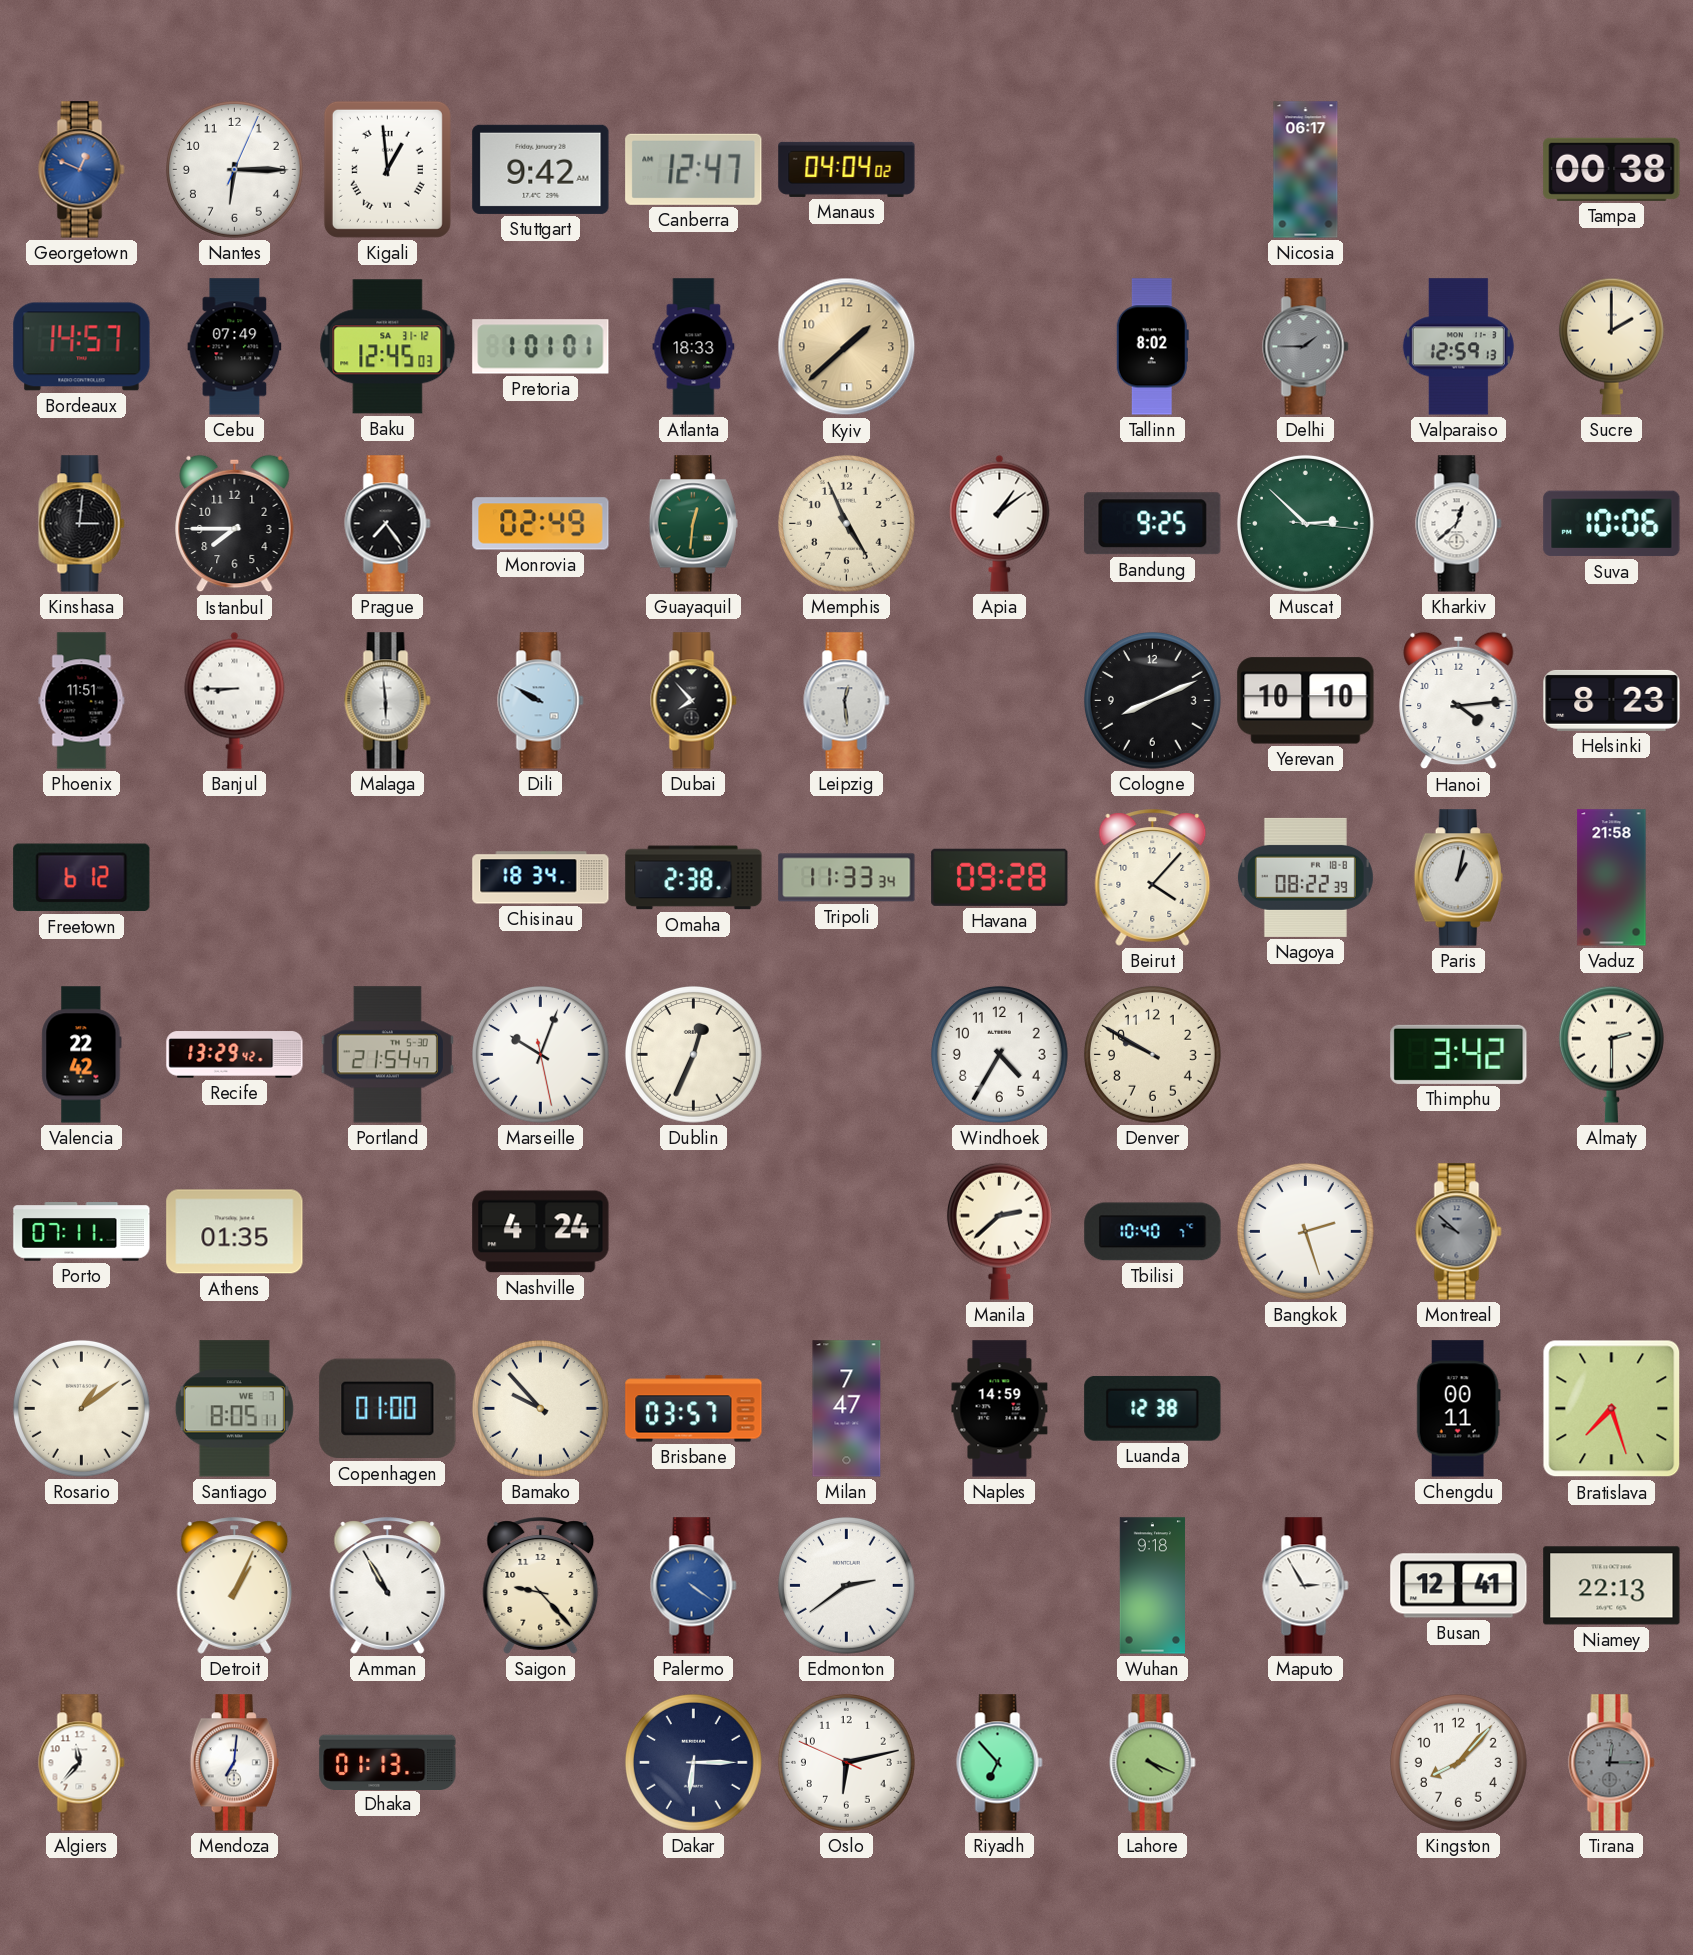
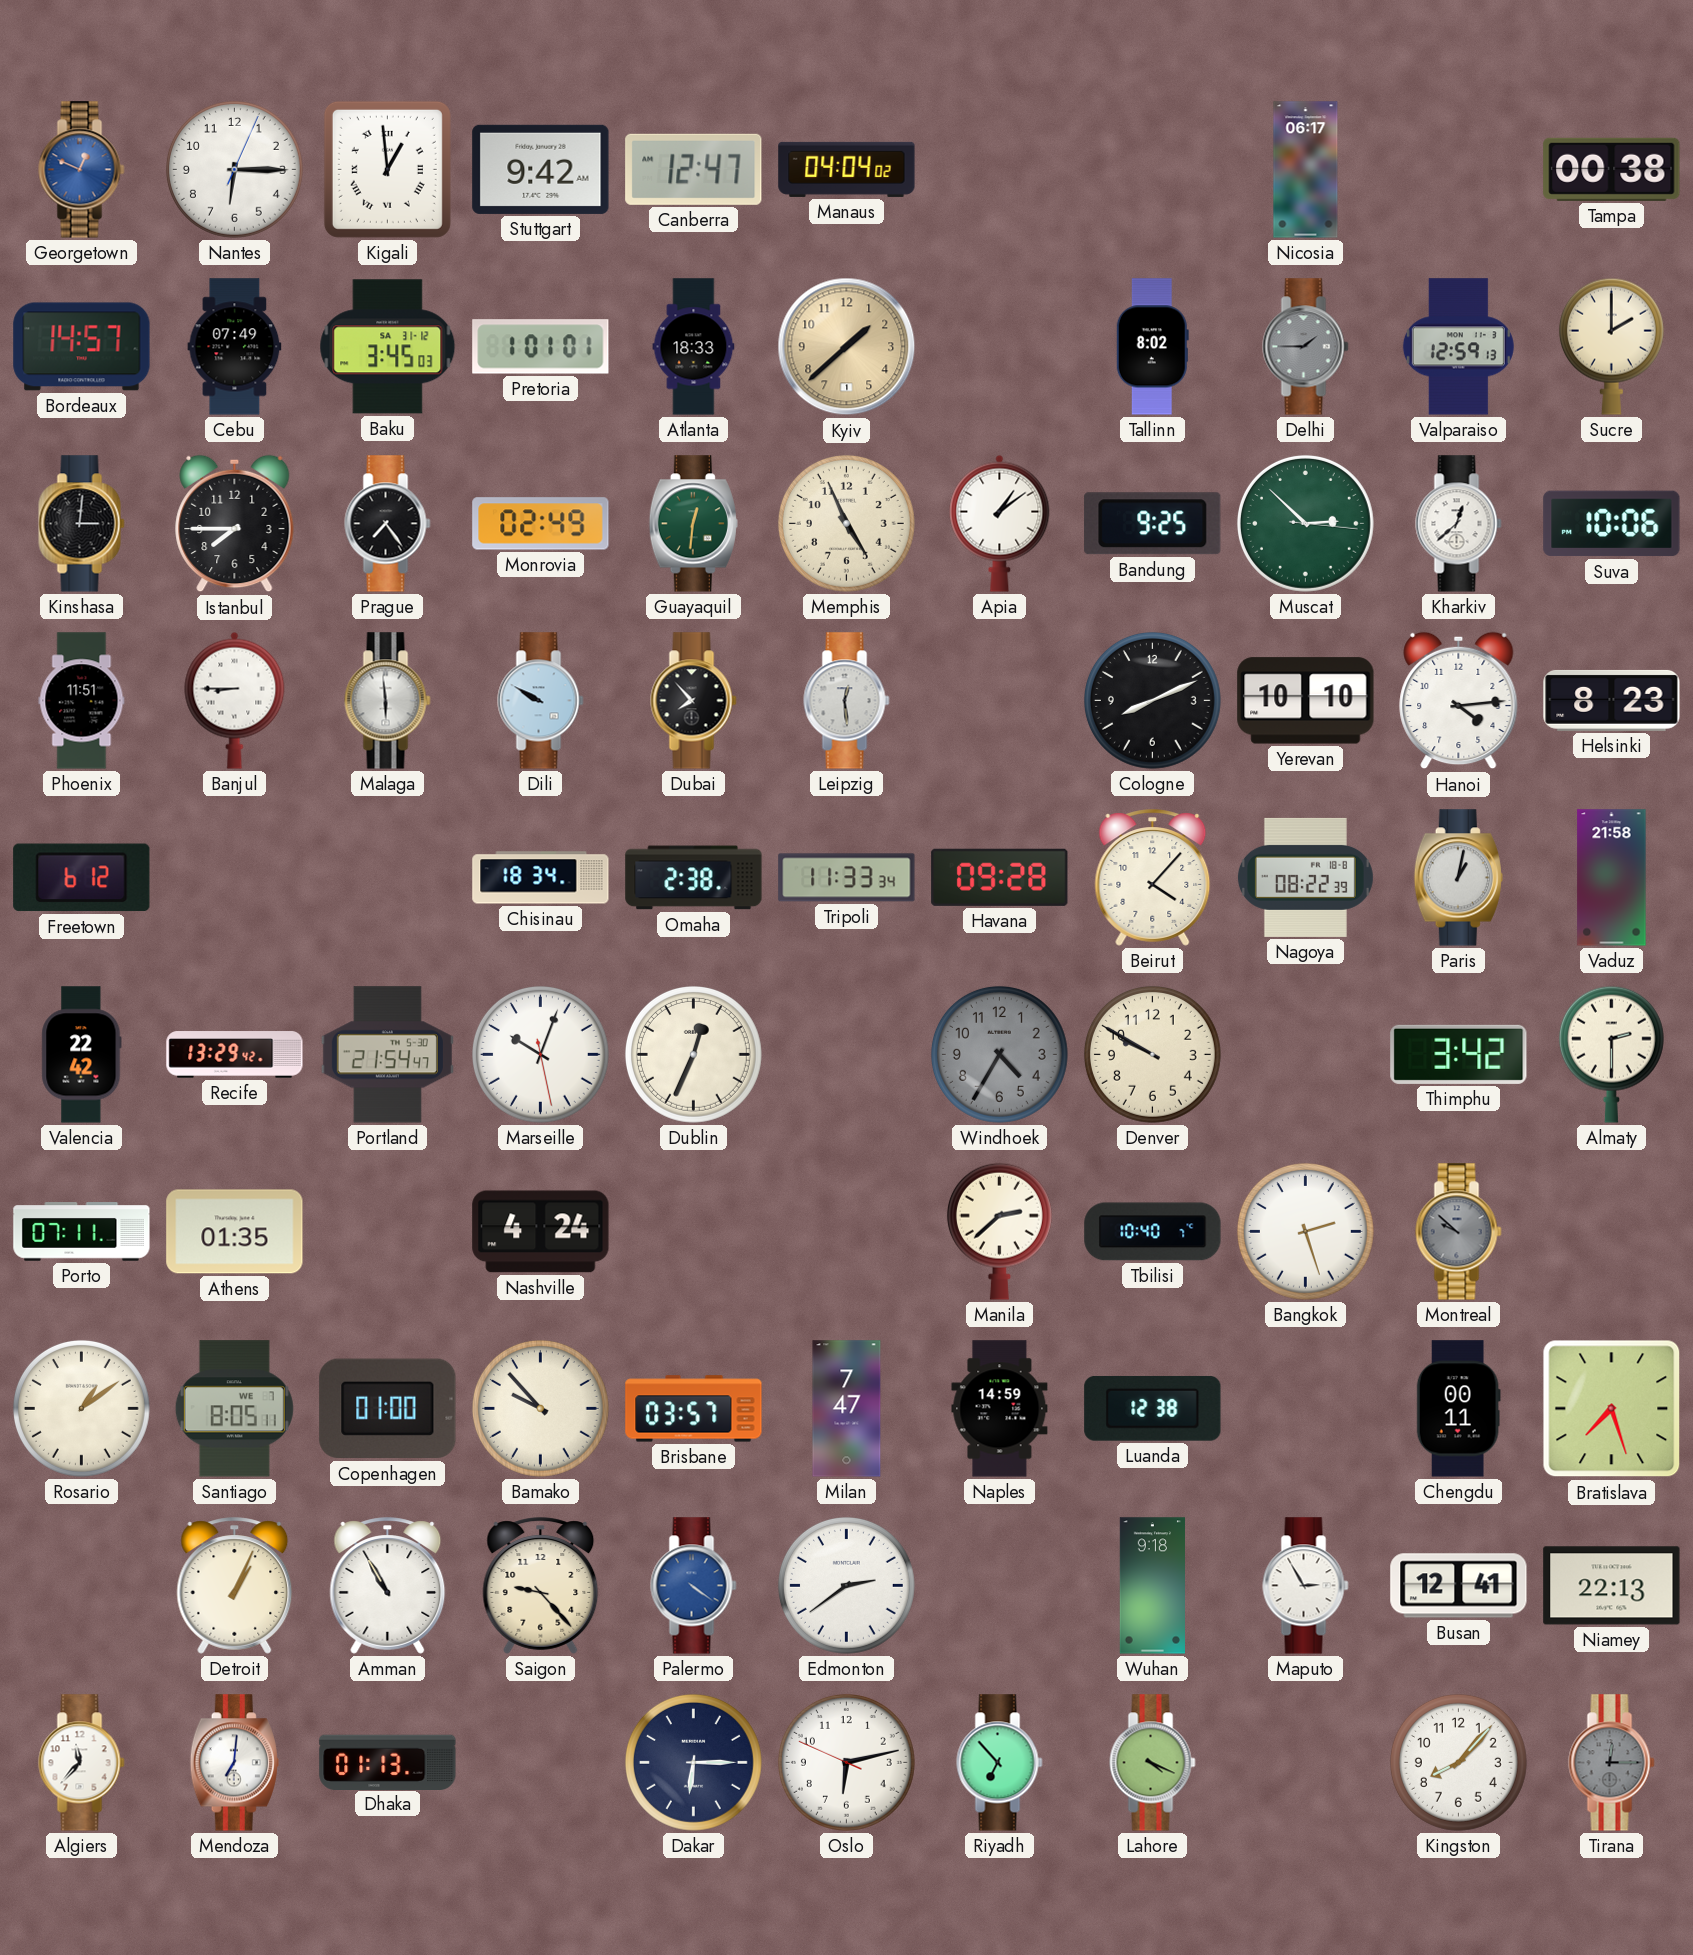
Baku: 12:45 -> 3:45 (388, 347)
Windhoek dial: white -> grey (999, 1054)
